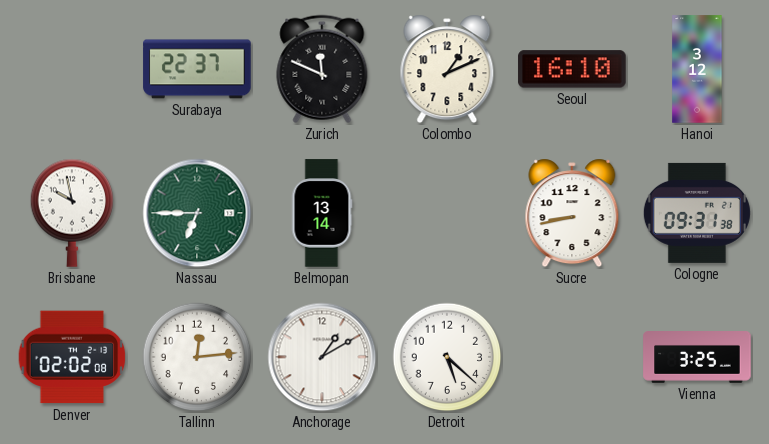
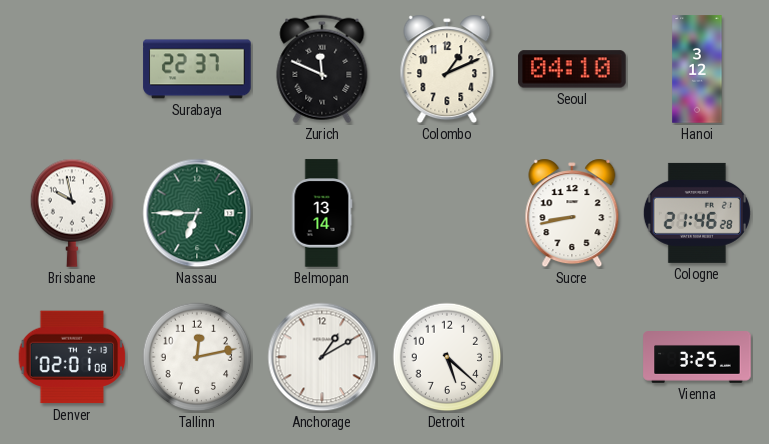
Seoul: 16:10 -> 04:10 (572, 69)
Cologne: 09:31 -> 21:46 (697, 213)
Denver: 02:02 -> 02:01 (72, 357)
Tallinn: 12:14 -> 12:13 (197, 357)
